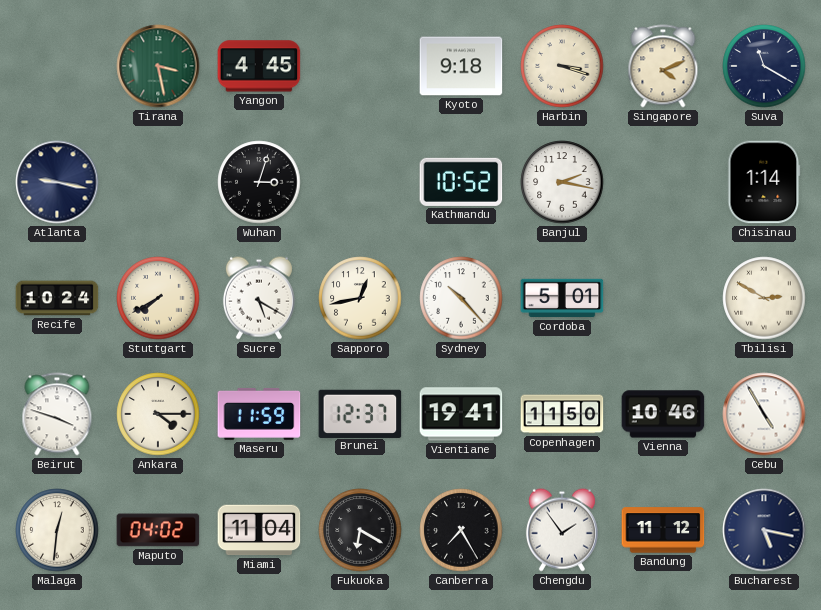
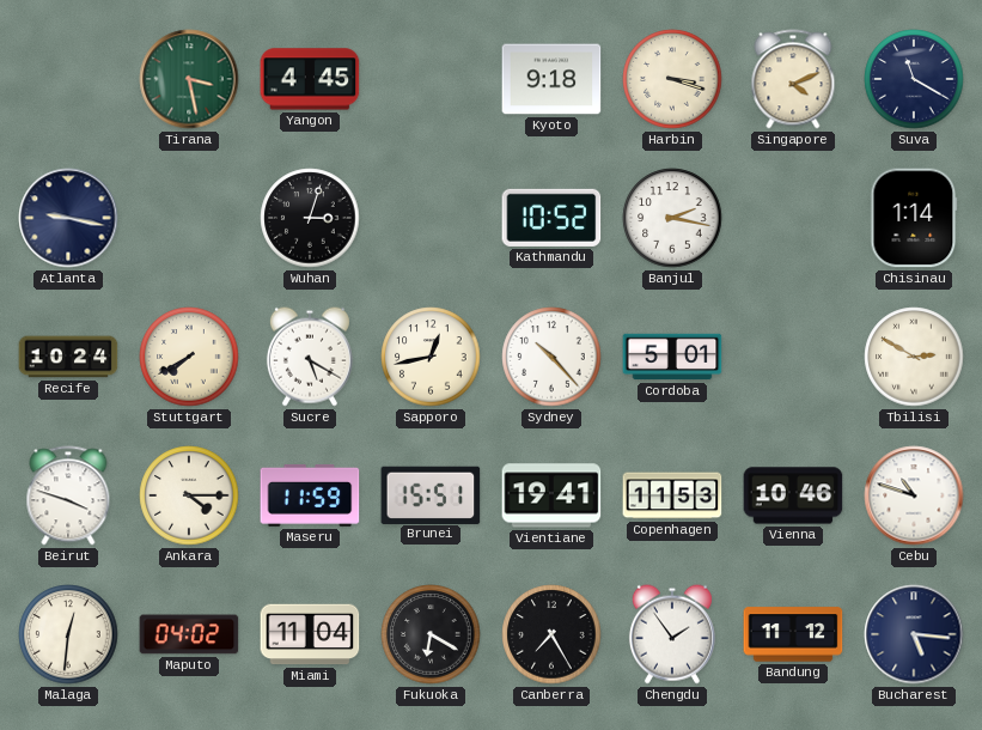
Brunei: 12:37 -> 15:51 (431, 494)
Copenhagen: 11:50 -> 11:53 (672, 495)
Cebu: 4:55 -> 10:48 (914, 495)
Bucharest: 5:17 -> 5:16 (914, 634)
